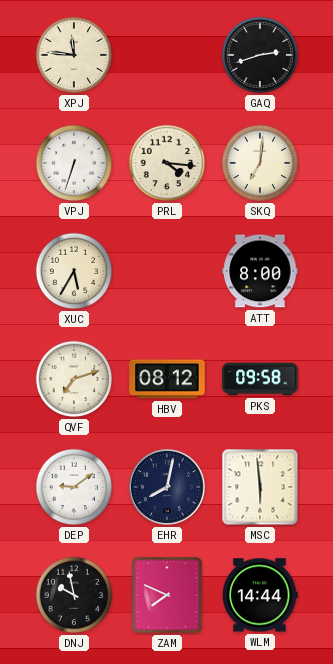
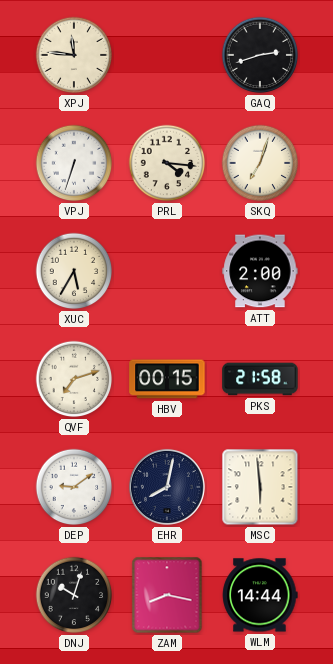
SKQ: 7:01 -> 7:03 (260, 163)
ATT: 8:00 -> 2:00 (260, 271)
HBV: 08:12 -> 00:15 (167, 379)
PKS: 09:58 -> 21:58 (260, 379)
DNJ: 9:58 -> 10:03 (74, 595)
ZAM: 7:49 -> 8:17 (167, 595)
